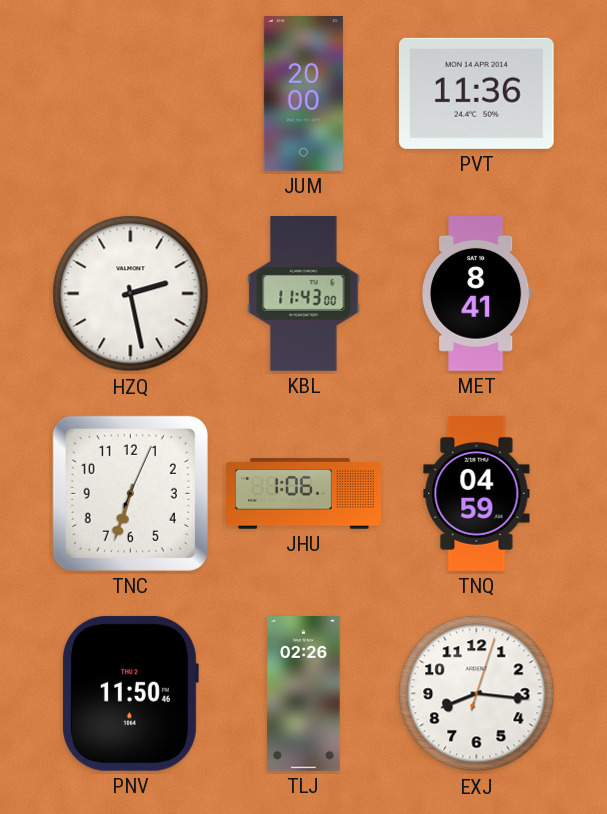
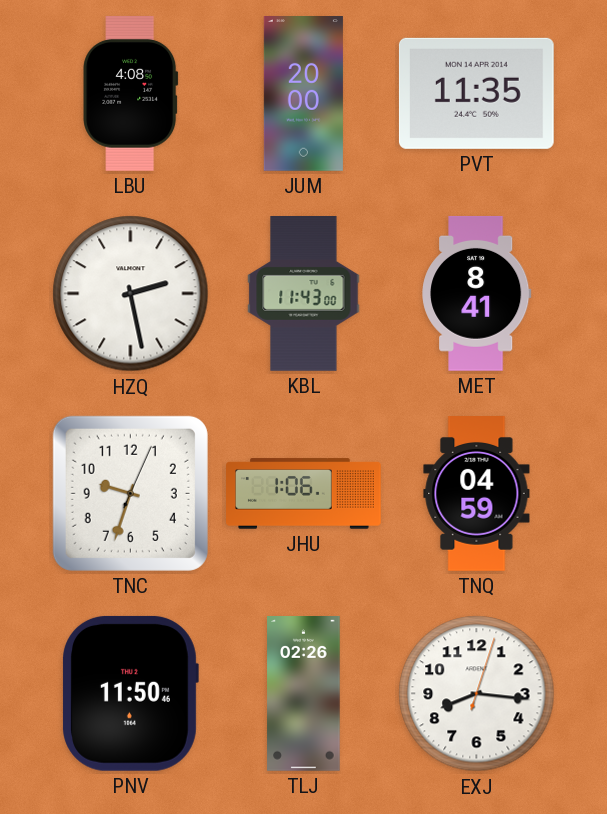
LBU: none -> 4:08 (131, 93)
PVT: 11:36 -> 11:35 (476, 93)
TNC: 6:33 -> 9:33 (130, 493)
